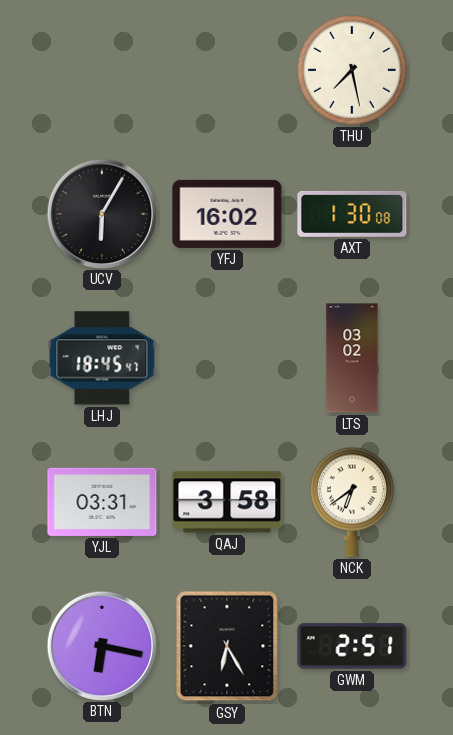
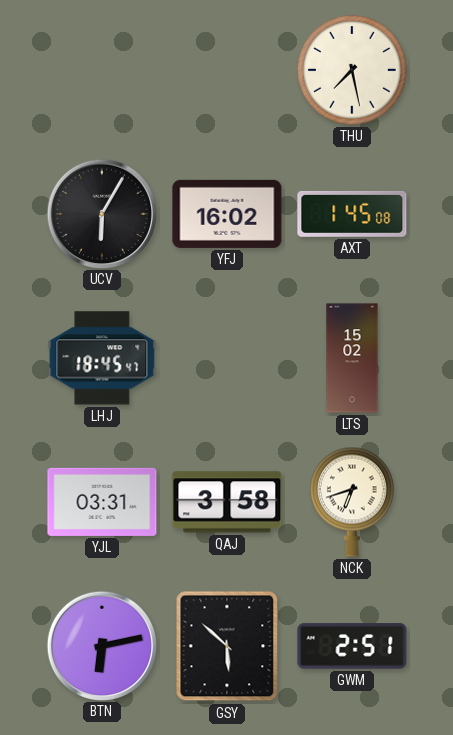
AXT: 1:30 -> 1:45 (352, 214)
LTS: 03:02 -> 15:02 (352, 358)
NCK: 6:39 -> 6:42 (352, 502)
BTN: 6:17 -> 6:13 (101, 645)
GSY: 6:25 -> 5:52 (227, 646)
